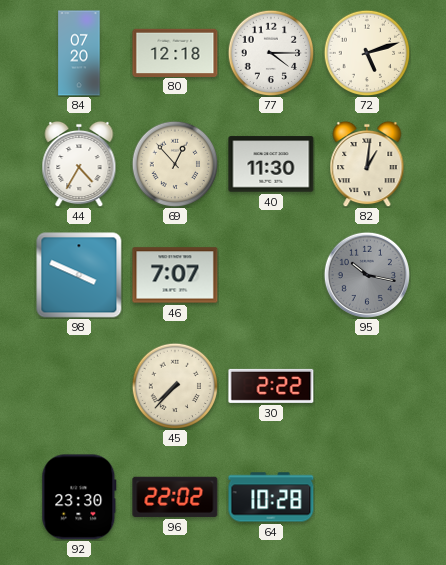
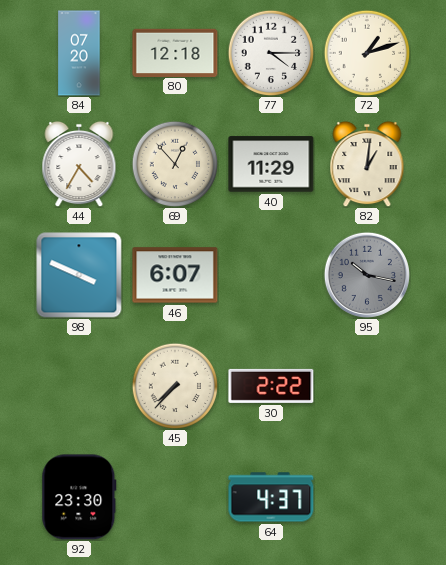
72: 5:12 -> 1:12 (367, 53)
40: 11:30 -> 11:29 (271, 164)
46: 7:07 -> 6:07 (175, 275)
96: 22:02 -> none (175, 497)
64: 10:28 -> 4:37 (271, 497)
